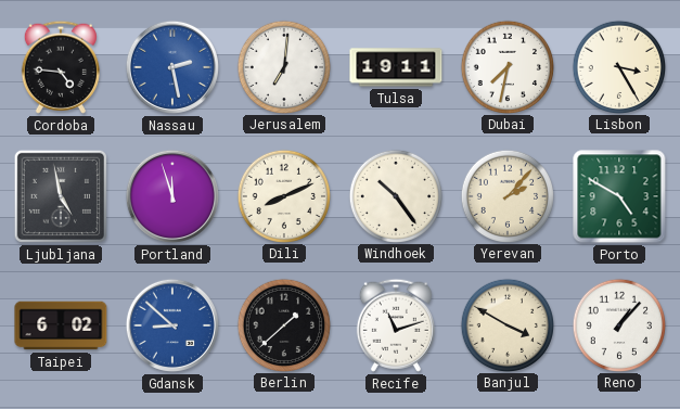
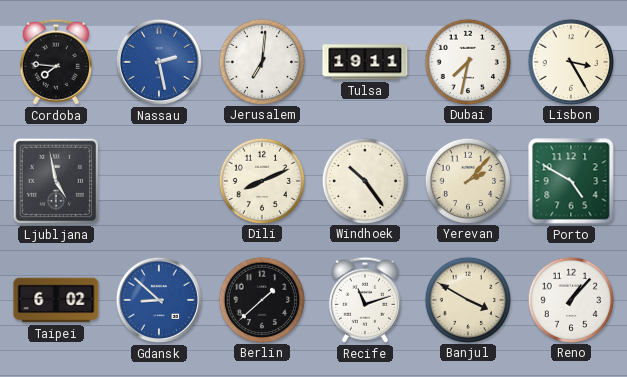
Cordoba: 4:46 -> 7:46 (56, 62)
Portland: 11:57 -> none (172, 196)
